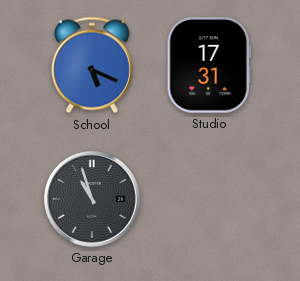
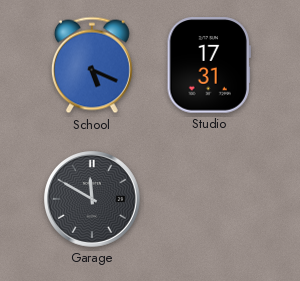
Garage: 10:57 -> 11:50 (93, 200)
